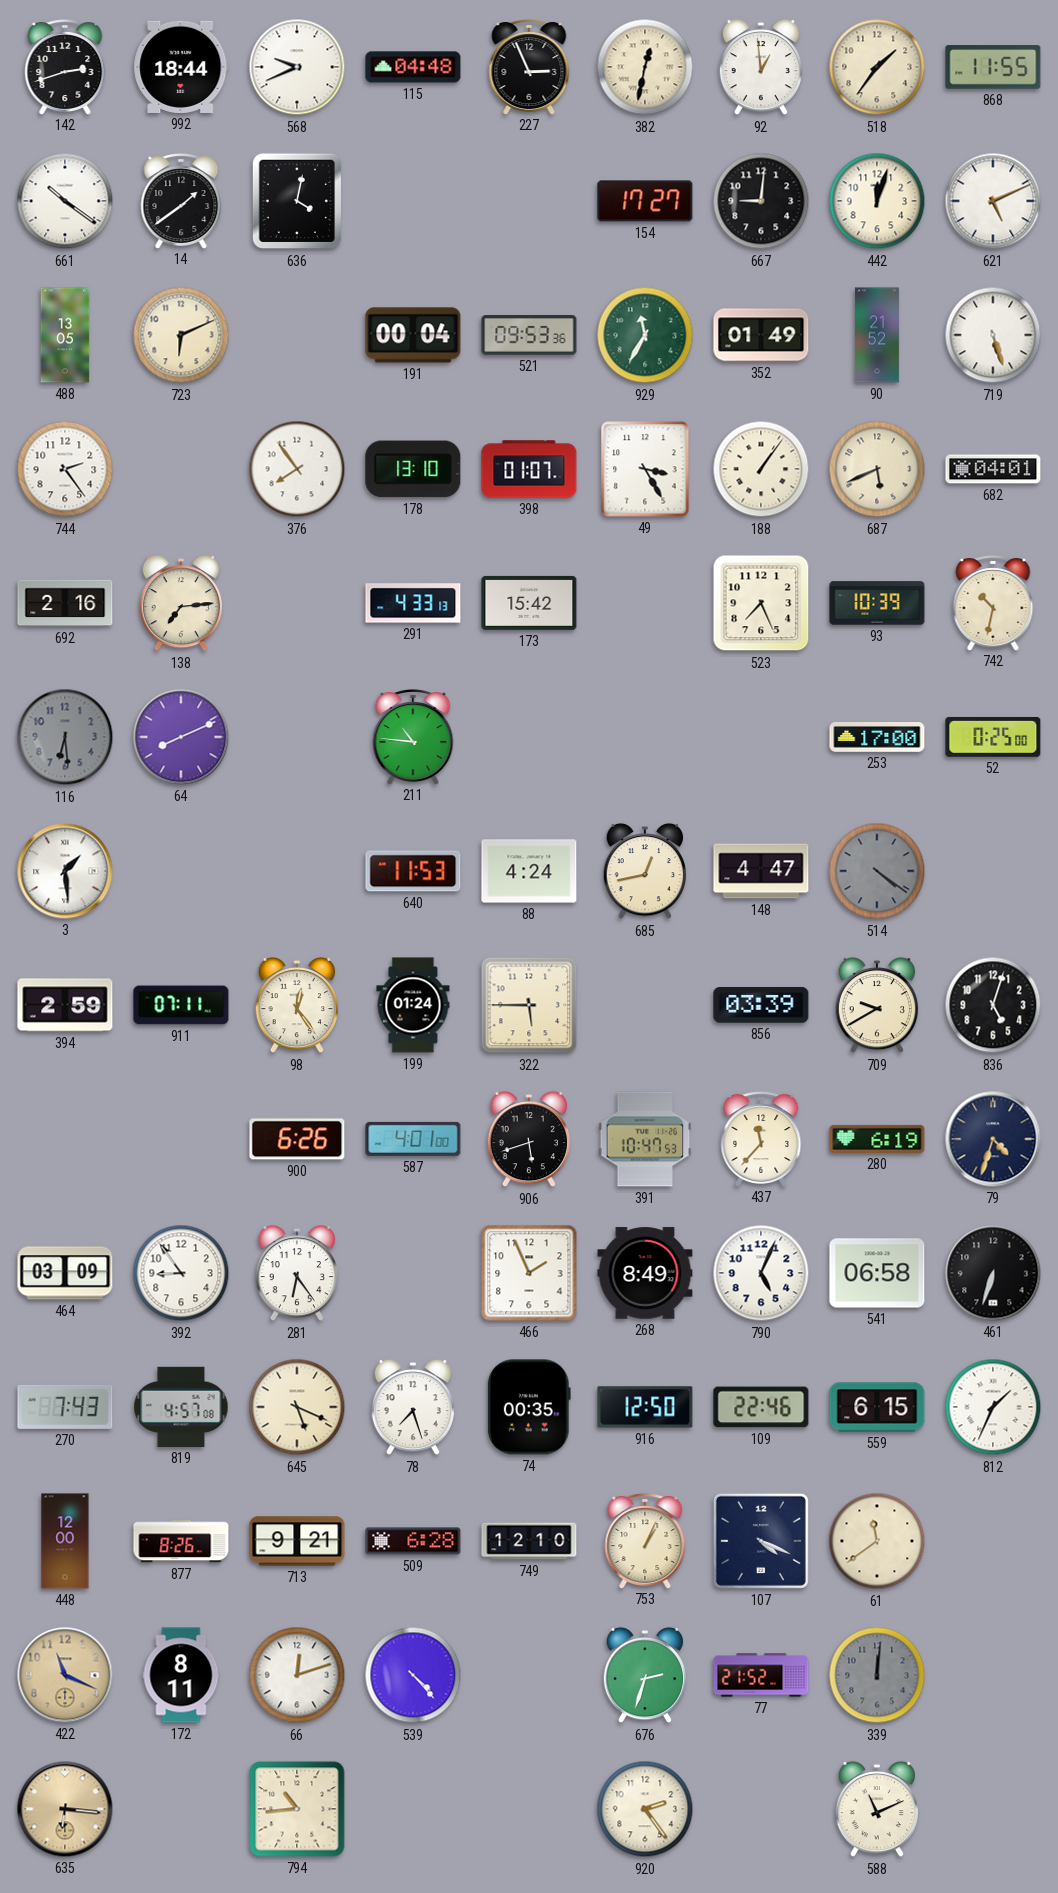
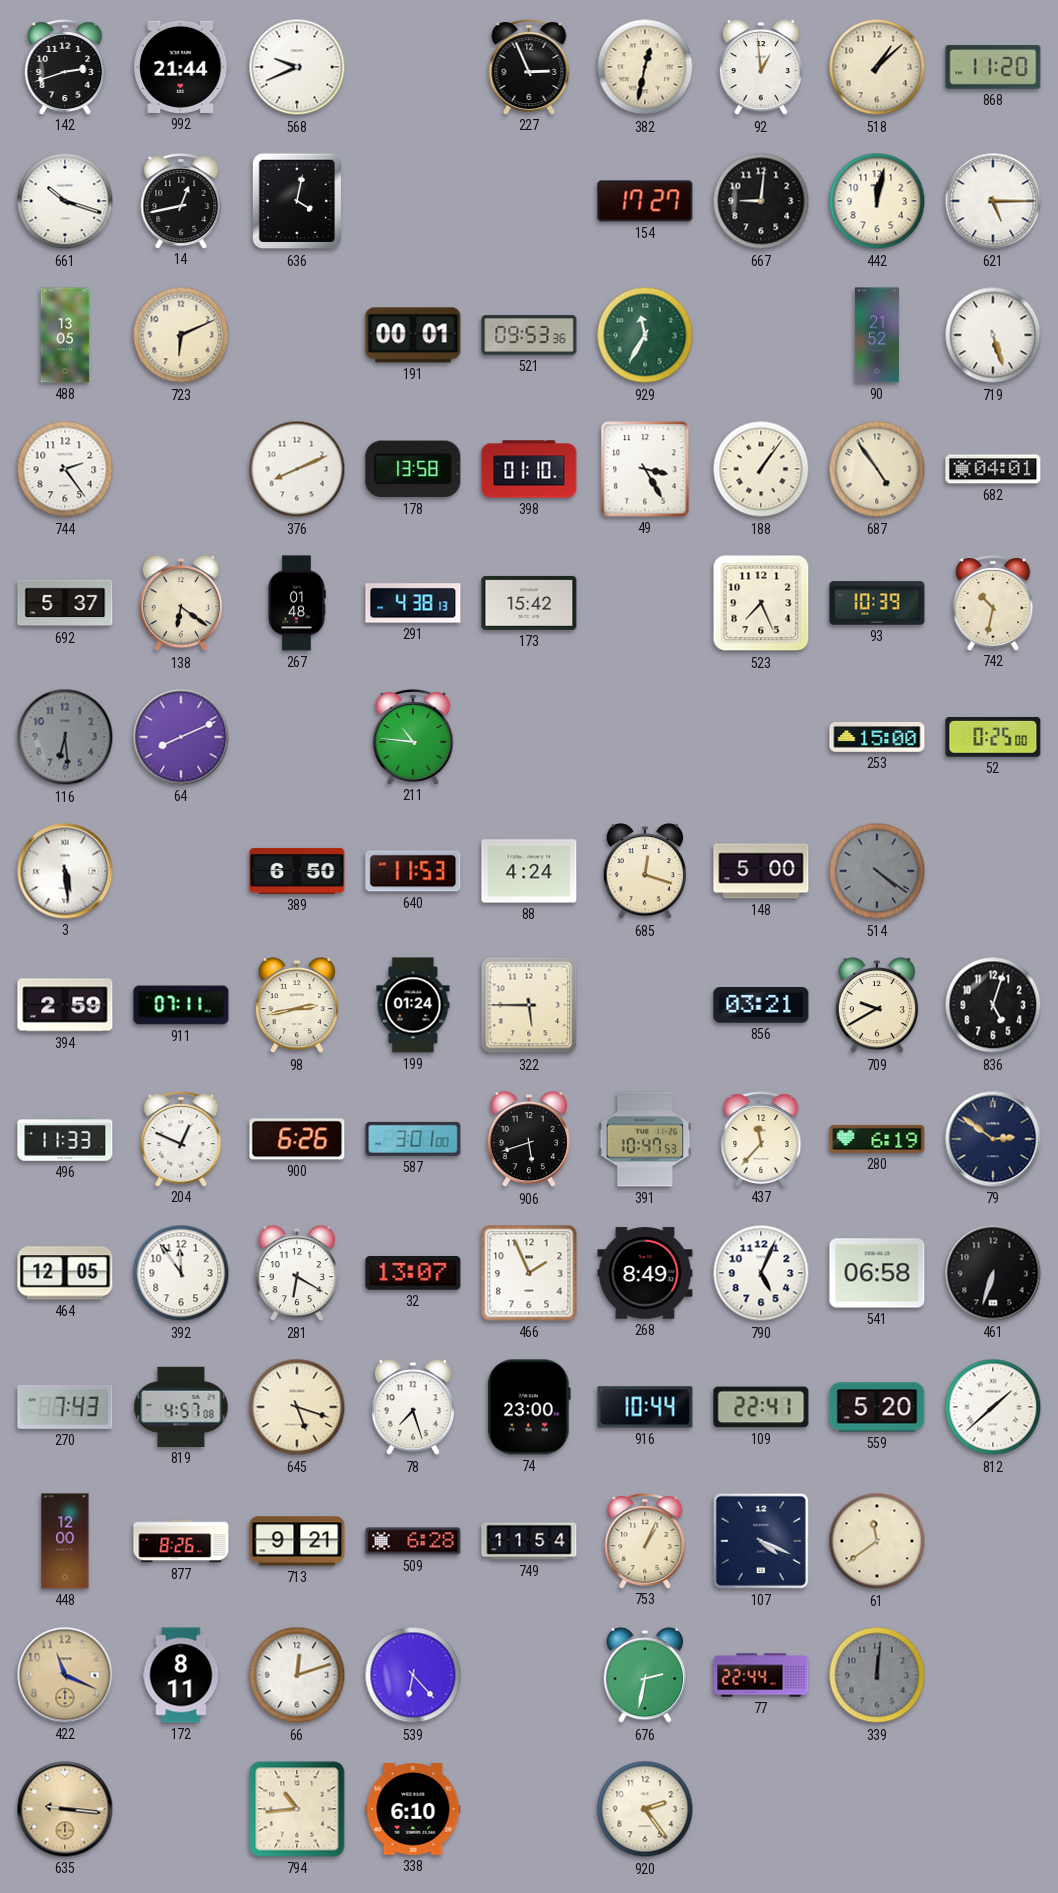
992: 18:44 -> 21:44 (181, 67)
115: 04:48 -> none (413, 67)
518: 1:36 -> 1:08 (877, 67)
868: 11:55 -> 11:20 (993, 67)
661: 10:21 -> 10:18 (65, 201)
14: 1:39 -> 12:43 (181, 201)
442: 12:03 -> 12:02 (877, 201)
621: 5:11 -> 5:15 (993, 201)
191: 00:04 -> 00:01 (413, 335)
352: 01:49 -> none (761, 335)
376: 7:54 -> 8:11 (297, 469)
178: 13:10 -> 13:58 (413, 469)
398: 01:07 -> 01:10 (529, 469)
687: 5:41 -> 4:54 (877, 469)
692: 2:16 -> 5:37 (65, 603)
138: 7:14 -> 6:21 (180, 603)
267: none -> 01:48 (297, 603)
291: 4:33 -> 4:38 (413, 603)
253: 17:00 -> 15:00 (877, 738)
3: 1:29 -> 5:29 (65, 871)
389: none -> 6:50 (297, 871)
685: 12:43 -> 12:18 (644, 871)
148: 4:47 -> 5:00 (761, 871)
98: 12:24 -> 2:43 (296, 1005)
856: 03:39 -> 03:21 (761, 1005)
496: none -> 11:33 (65, 1139)
204: none -> 12:49 (181, 1139)
587: 4:01 -> 3:01 (413, 1139)
79: 4:33 -> 2:51 (993, 1139)
464: 03:09 -> 12:05 (65, 1273)
392: 8:54 -> 11:54 (181, 1273)
281: 6:24 -> 6:20 (296, 1273)
32: none -> 13:07 (413, 1273)
645: 5:19 -> 5:18 (297, 1407)
74: 00:35 -> 23:00 (529, 1407)
916: 12:50 -> 10:44 (645, 1407)
109: 22:46 -> 22:41 (761, 1407)
559: 6:15 -> 5:20 (877, 1407)
812: 1:34 -> 1:38 (993, 1407)
749: 12:10 -> 11:54 (529, 1541)
539: 4:23 -> 6:23 (413, 1675)
676: 2:33 -> 2:32 (644, 1675)
77: 21:52 -> 22:44 (761, 1675)
635: 6:16 -> 9:16 (65, 1809)
338: none -> 6:10 (413, 1809)
588: 11:11 -> none (876, 1809)
